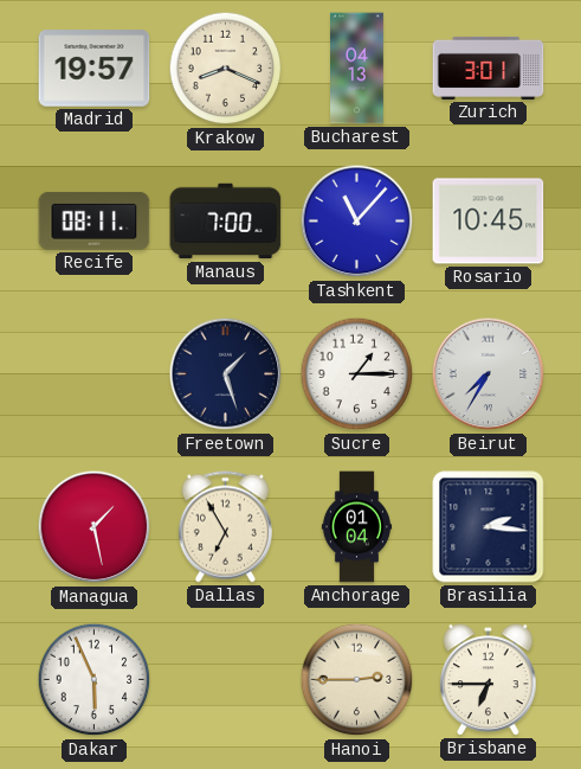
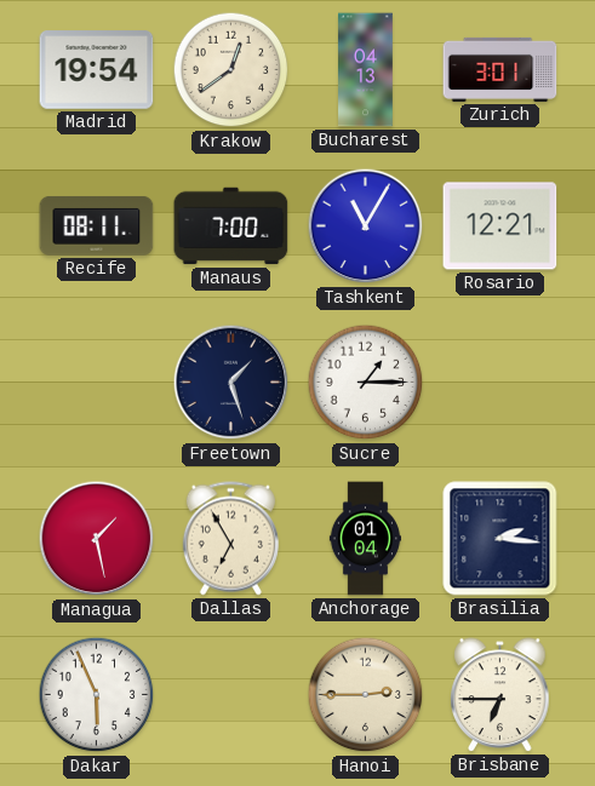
Madrid: 19:57 -> 19:54 (97, 70)
Krakow: 8:19 -> 12:39 (231, 70)
Tashkent: 11:07 -> 11:05 (366, 226)
Rosario: 10:45 -> 12:21 (500, 226)
Beirut: 7:35 -> none (489, 374)
